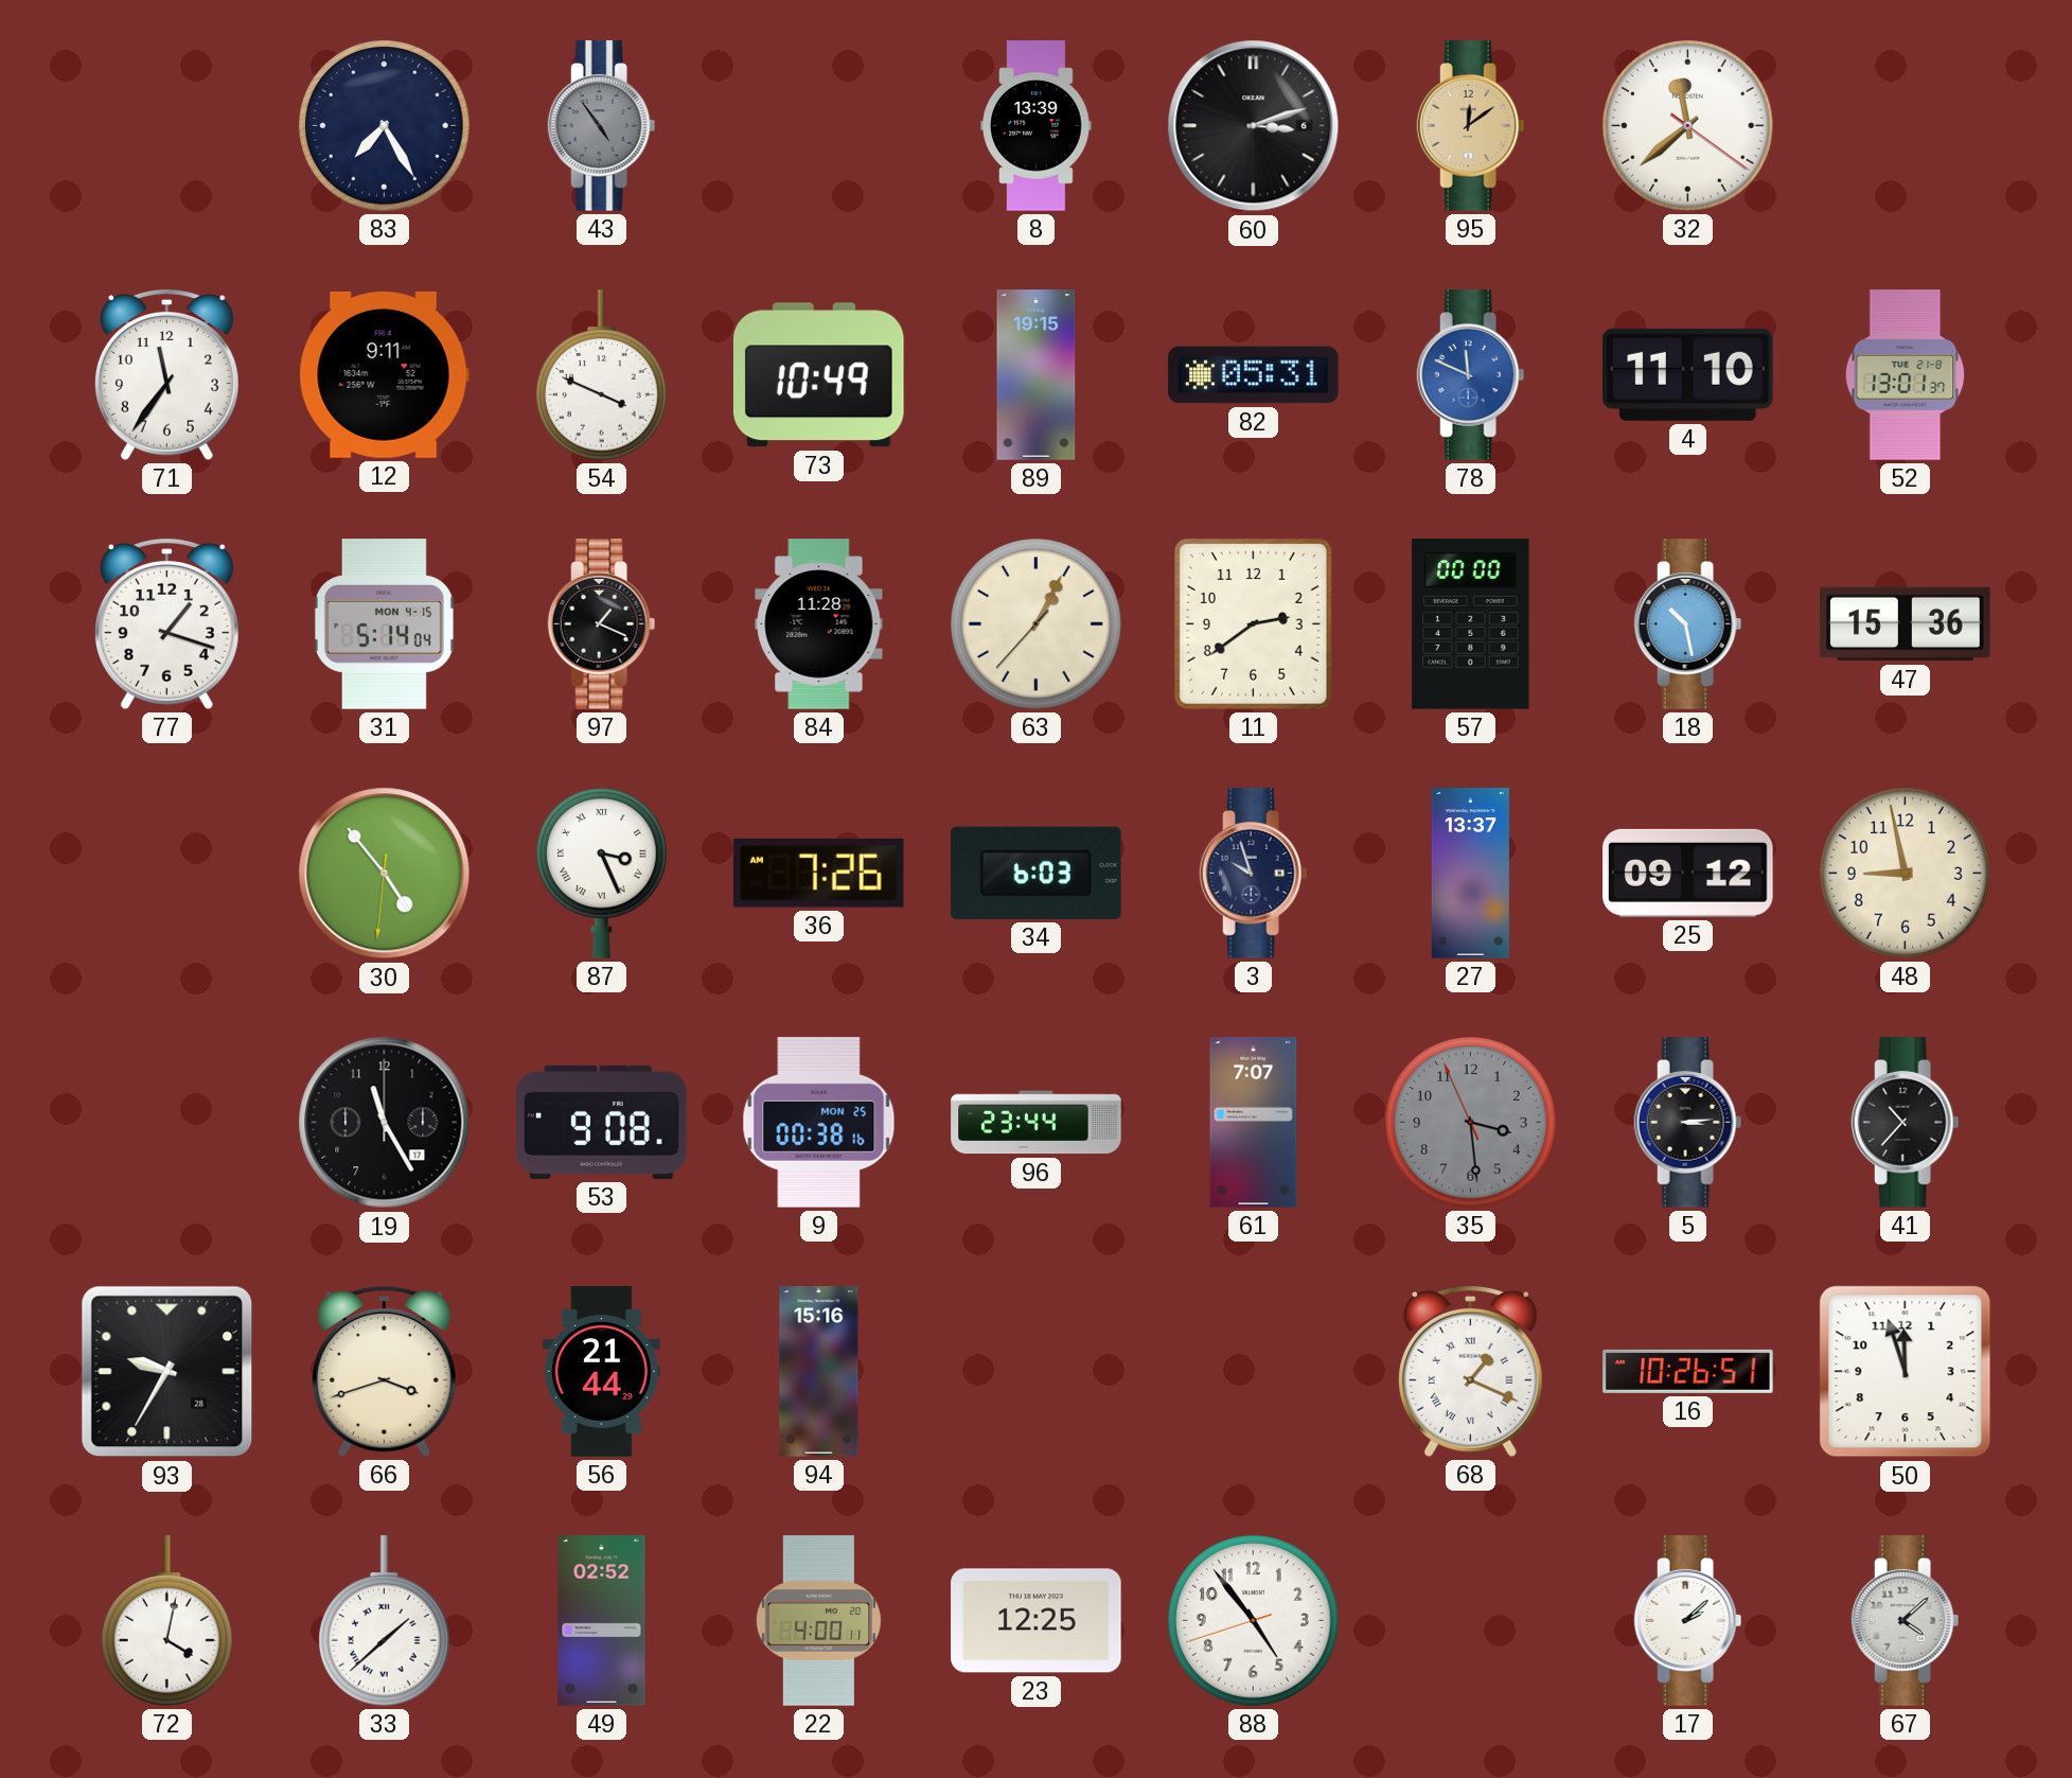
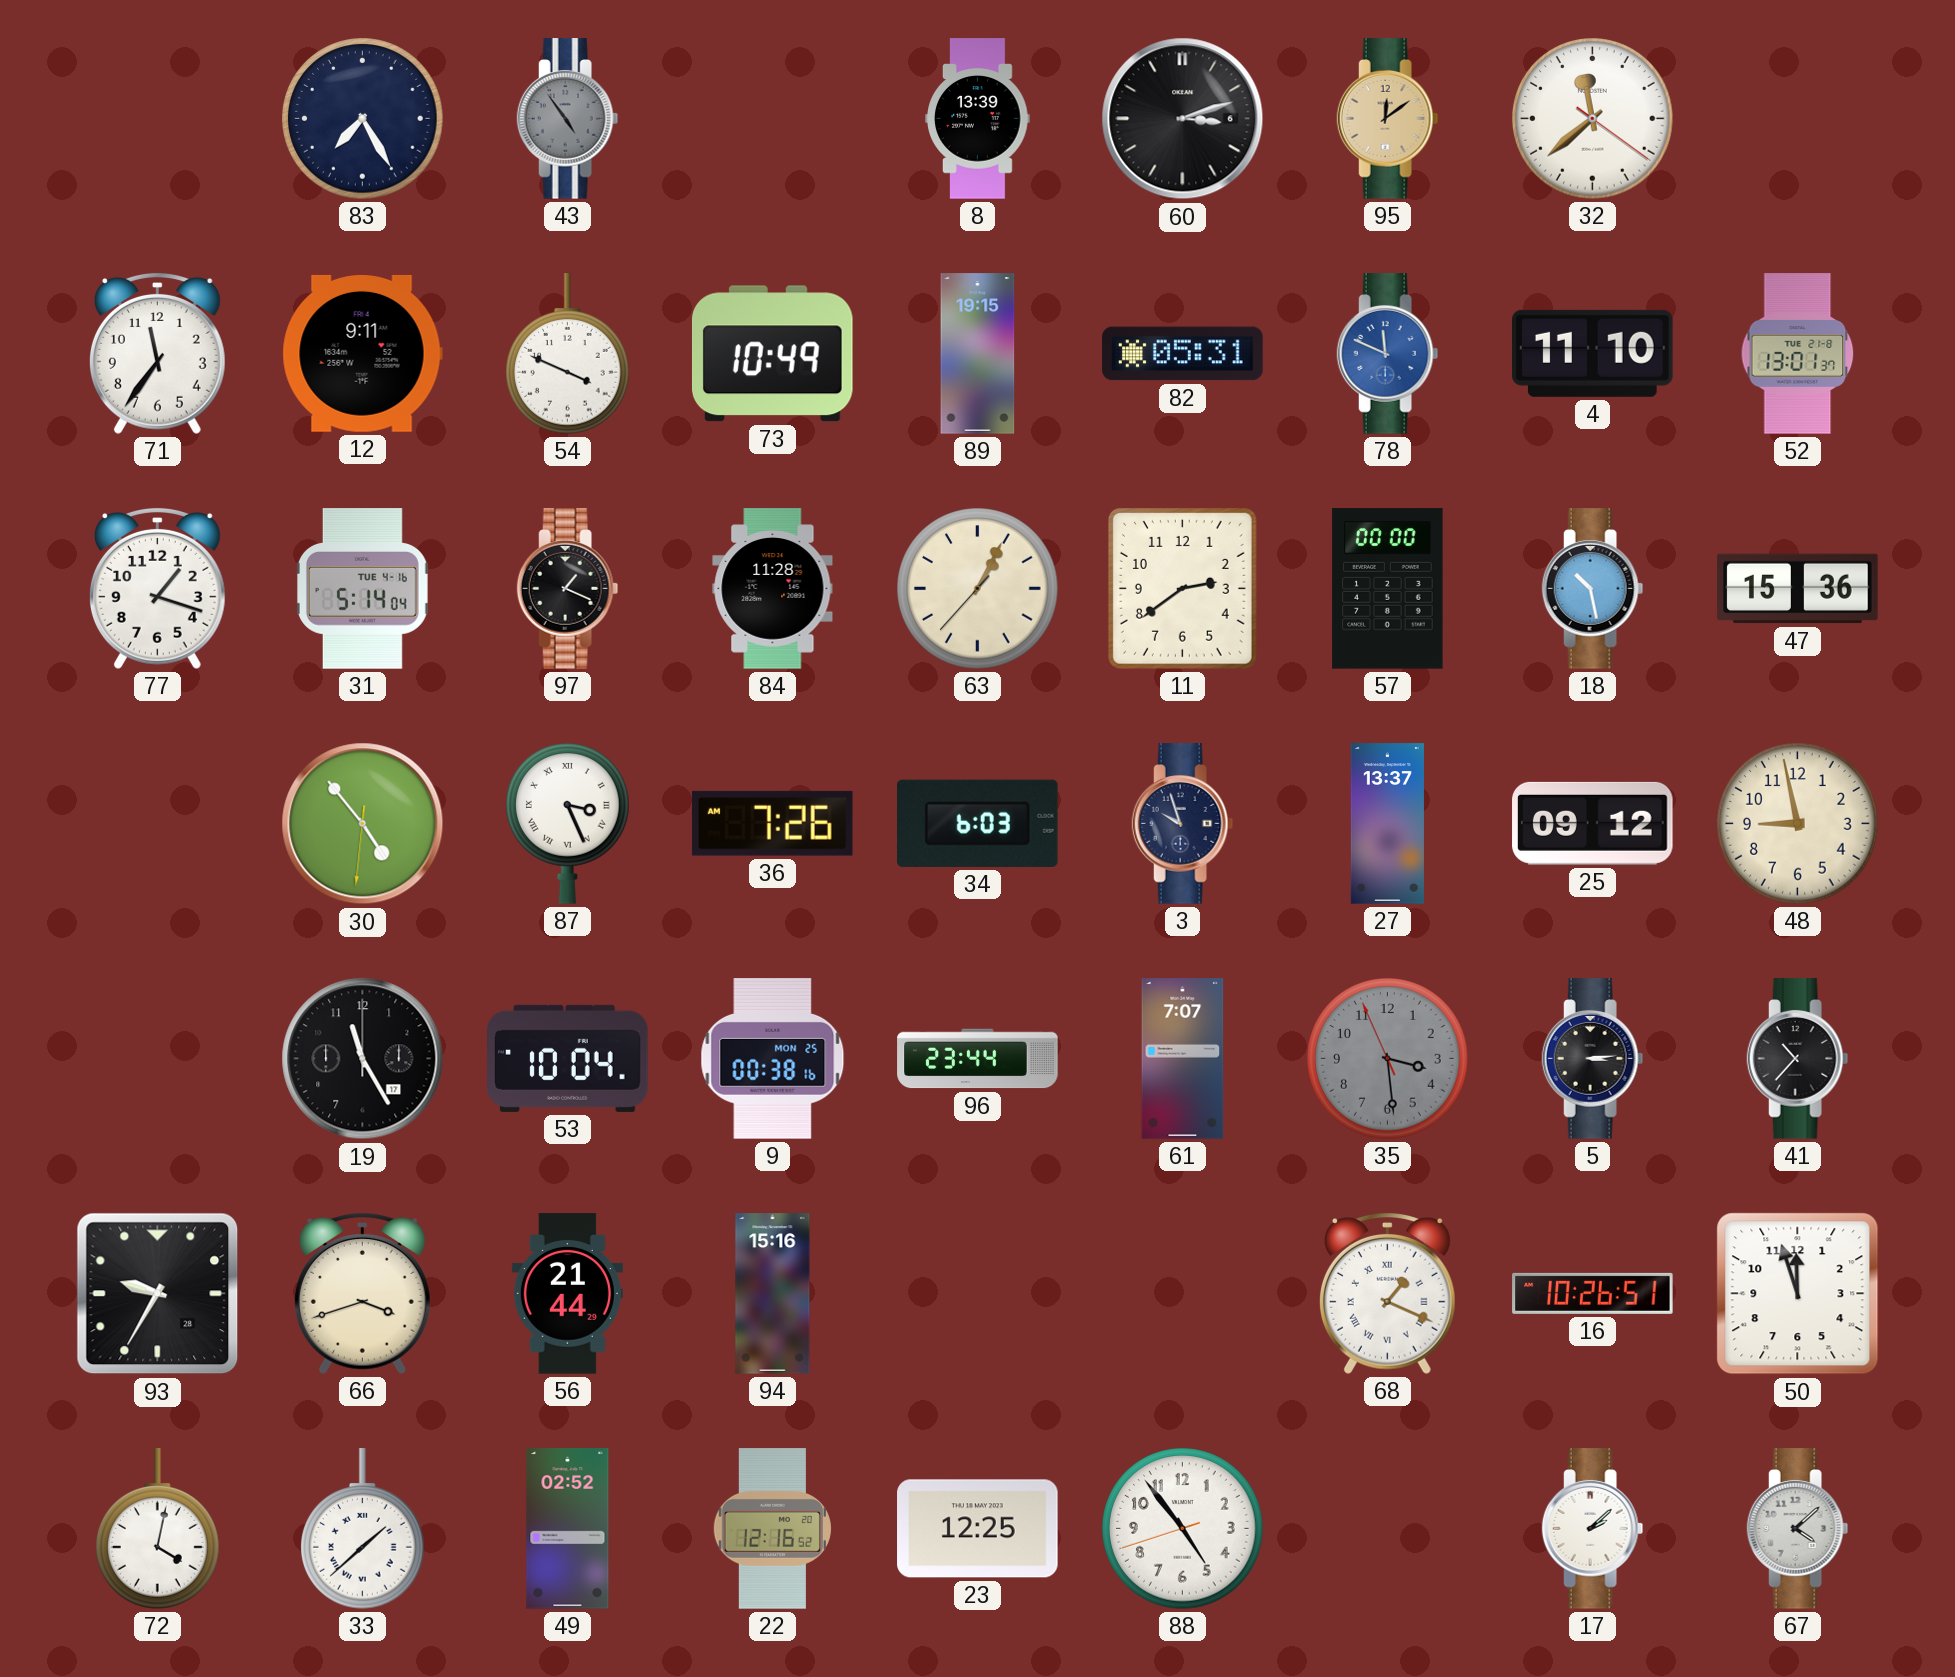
31 date: MON 4-15 -> TUE 4-16 (362, 589)
53: 9:08 -> 10:04 (568, 1058)
22: 4:00 -> 12:16 (772, 1529)
